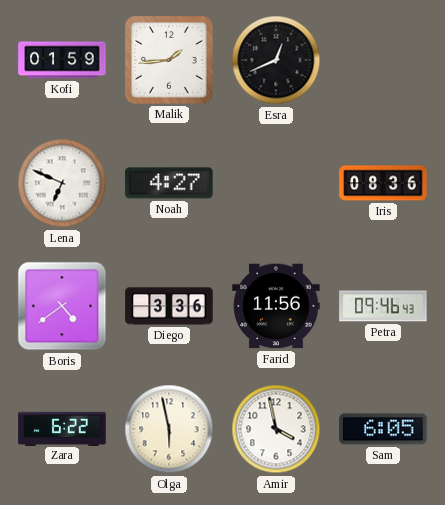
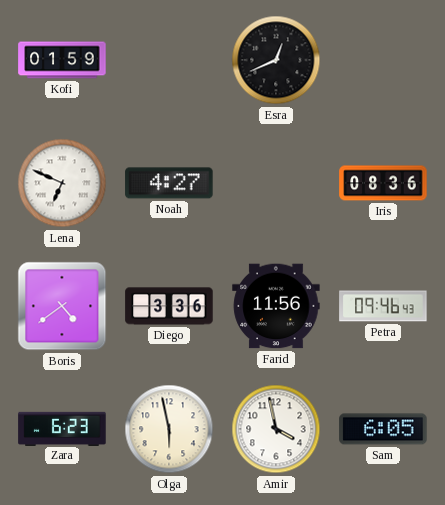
Malik: 1:44 -> none (169, 60)
Zara: 6:22 -> 6:23 (62, 428)
